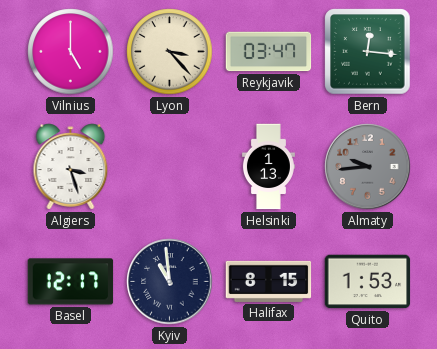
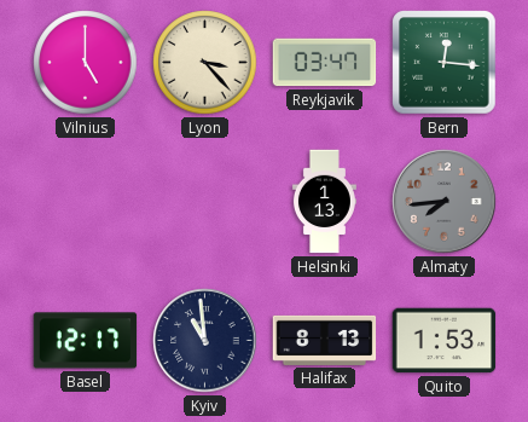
Algiers: 3:27 -> none (71, 167)
Almaty: 9:44 -> 7:44 (445, 202)
Halifax: 8:15 -> 8:13 (325, 340)
